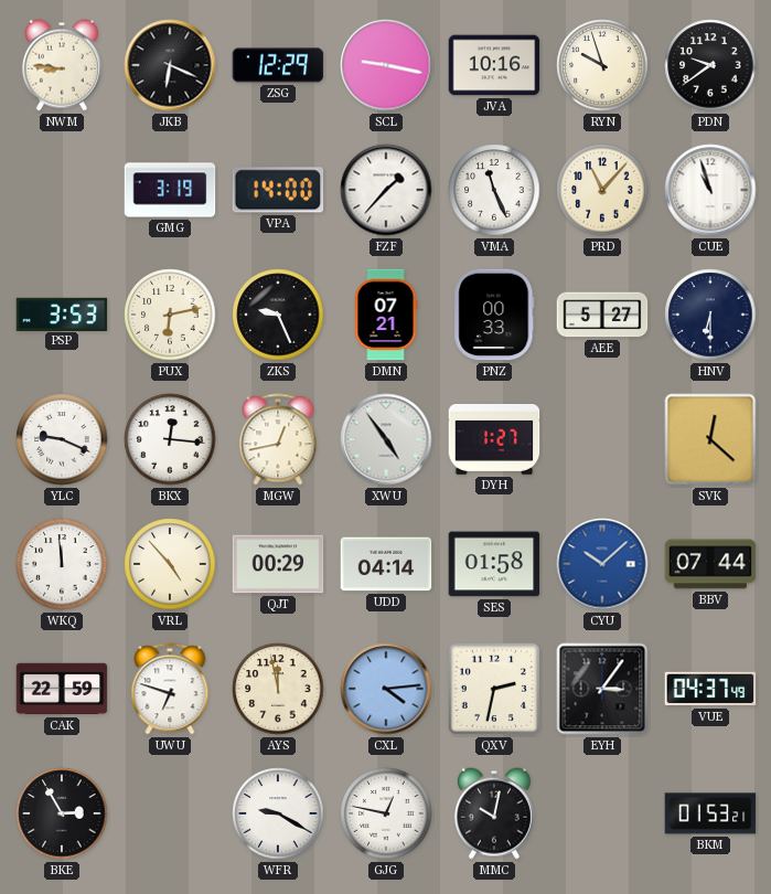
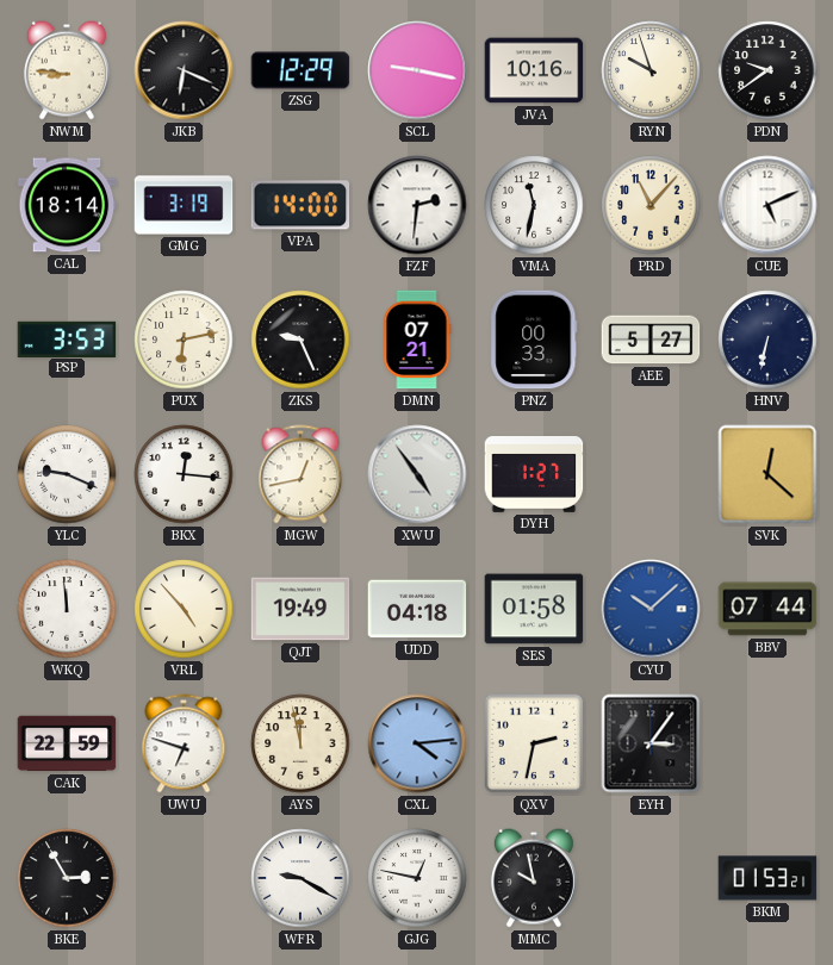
CAL: none -> 18:14 (67, 205)
FZF: 1:37 -> 2:31 (417, 205)
VMA: 11:26 -> 11:32 (534, 205)
CUE: 10:57 -> 5:11 (767, 205)
HNV: 6:30 -> 6:32 (767, 340)
QJT: 00:29 -> 19:49 (300, 609)
UDD: 04:14 -> 04:18 (417, 609)
VUE: 04:37 -> none (710, 689)
MMC: 10:02 -> 9:58 (534, 878)
